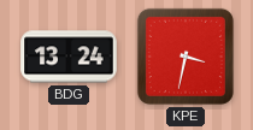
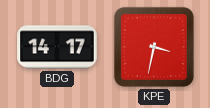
BDG: 13:24 -> 14:17 (57, 47)
